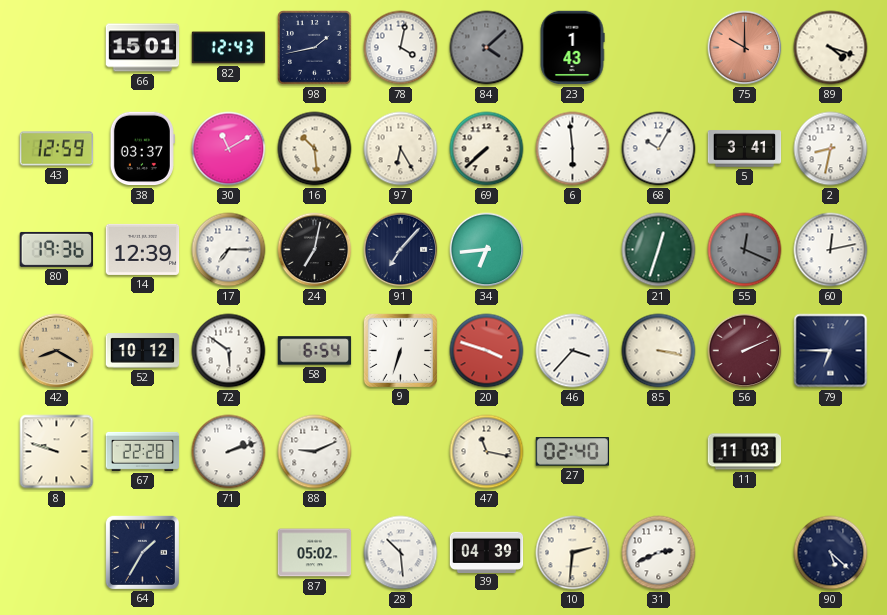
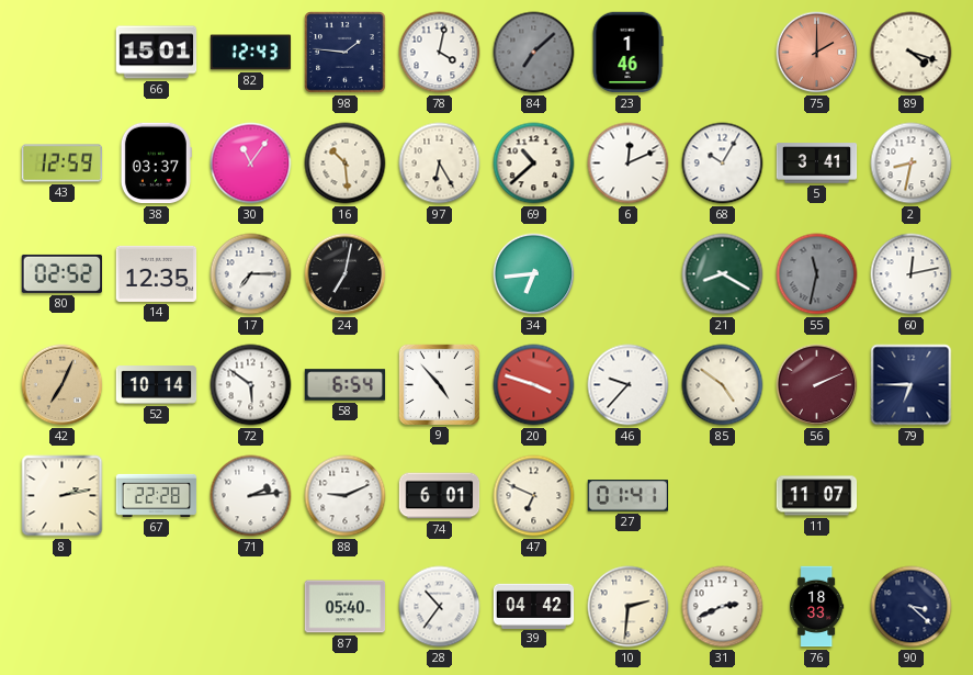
98: 1:43 -> 1:46 (346, 53)
84: 4:08 -> 7:08 (534, 53)
23: 1:43 -> 1:46 (627, 53)
75: 10:00 -> 2:00 (817, 53)
30: 11:10 -> 11:06 (251, 164)
69: 7:38 -> 10:38 (534, 164)
6: 5:59 -> 12:11 (629, 164)
80: 19:36 -> 02:52 (61, 273)
14: 12:39 -> 12:35 (157, 273)
91: 7:07 -> none (401, 250)
21: 12:33 -> 8:20 (723, 274)
55: 12:19 -> 11:32 (817, 274)
42: 8:20 -> 7:04 (63, 385)
52: 10:12 -> 10:14 (157, 385)
9: 6:33 -> 4:53 (439, 384)
46: 3:37 -> 9:37 (629, 385)
85: 3:17 -> 4:51 (723, 385)
8: 9:48 -> 2:13 (63, 496)
71: 2:12 -> 2:14 (251, 496)
74: none -> 6:01 (440, 496)
47: 11:17 -> 6:49 (534, 496)
27: 02:40 -> 01:41 (627, 496)
11: 11:03 -> 11:07 (817, 496)
64: 1:35 -> none (142, 552)
87: 05:02 -> 05:40 (346, 607)
28: 10:29 -> 10:36 (440, 607)
39: 04:39 -> 04:42 (534, 606)
76: none -> 18:33 (817, 607)
90: 5:22 -> 3:22 (912, 607)
